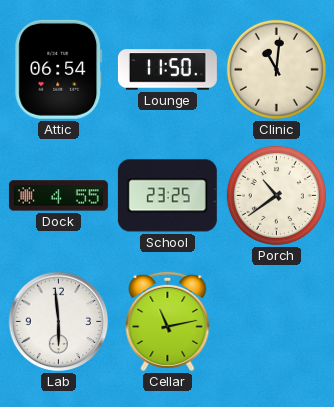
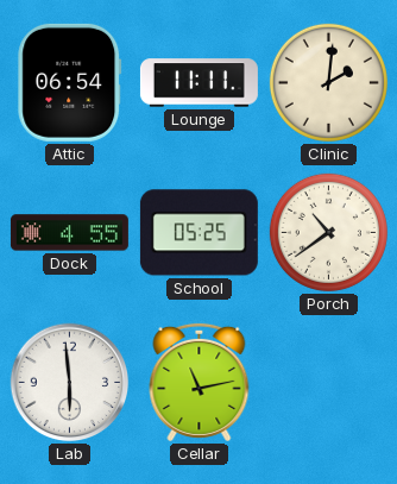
Lounge: 11:50 -> 11:11 (198, 83)
Clinic: 11:01 -> 2:01 (328, 82)
School: 23:25 -> 05:25 (198, 233)
